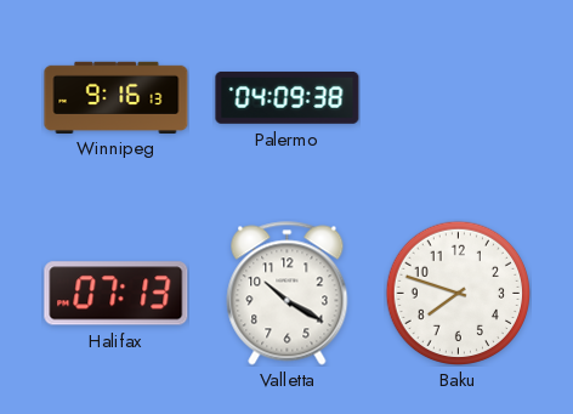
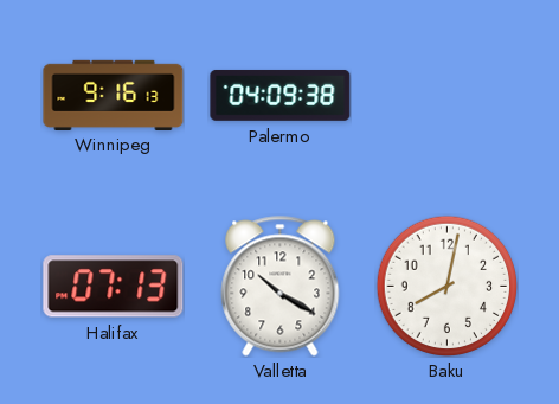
Baku: 7:48 -> 8:02 (446, 286)
